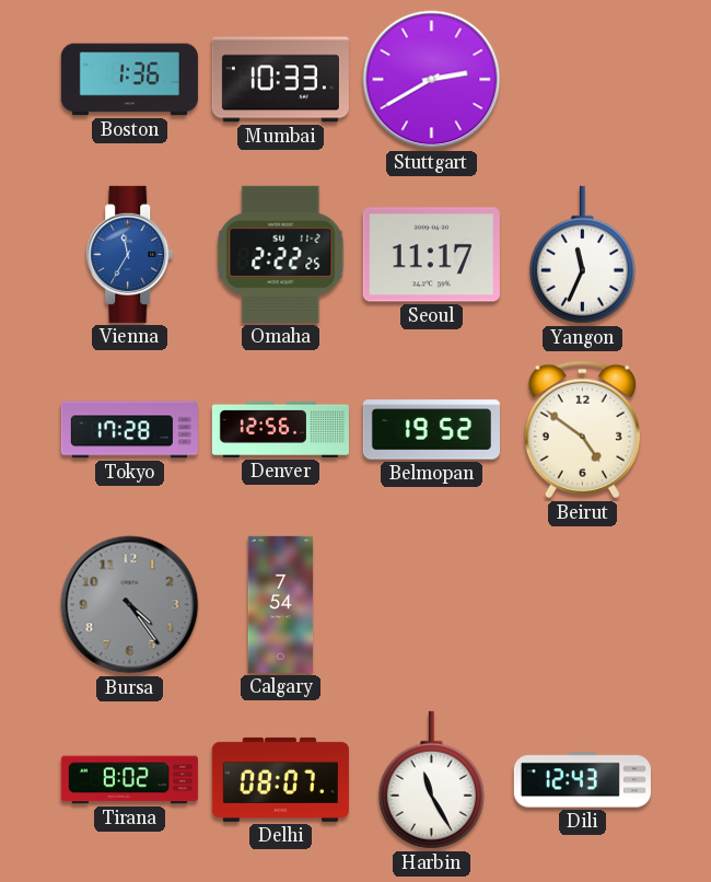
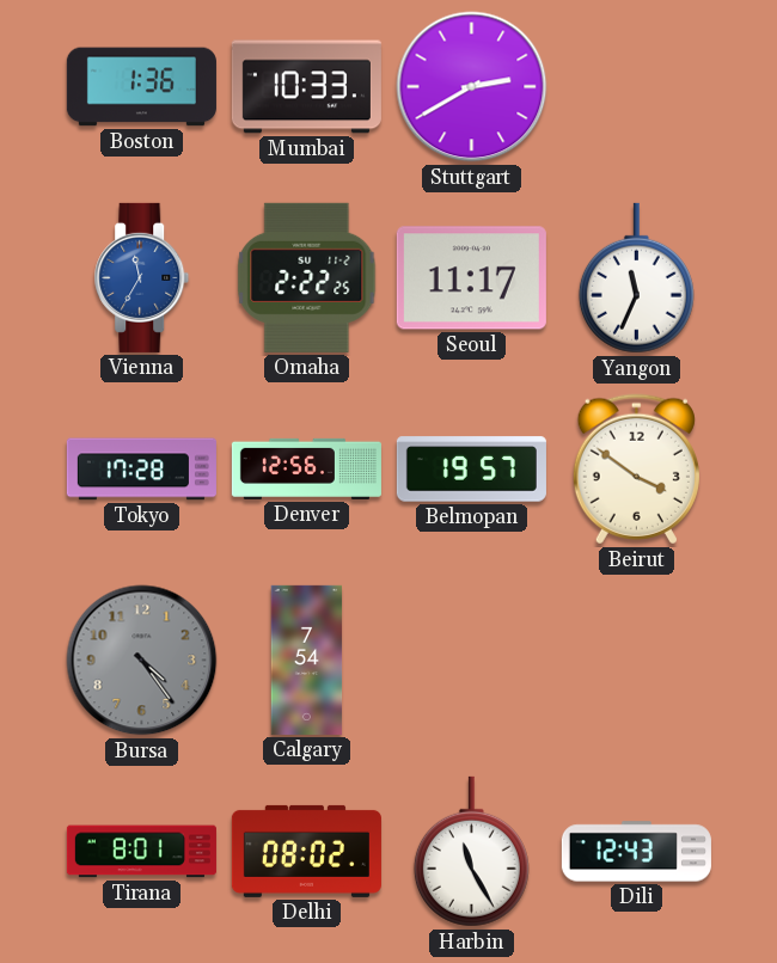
Belmopan: 19:52 -> 19:57 (471, 470)
Beirut: 4:51 -> 3:51 (636, 470)
Tirana: 8:02 -> 8:01 (141, 852)
Delhi: 08:07 -> 08:02 (306, 851)
